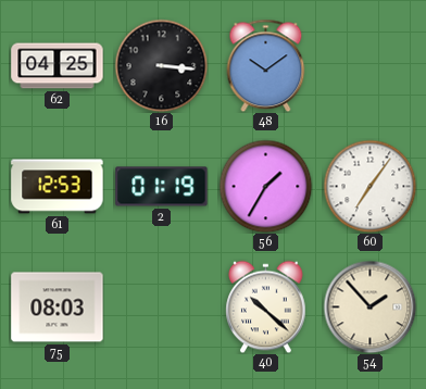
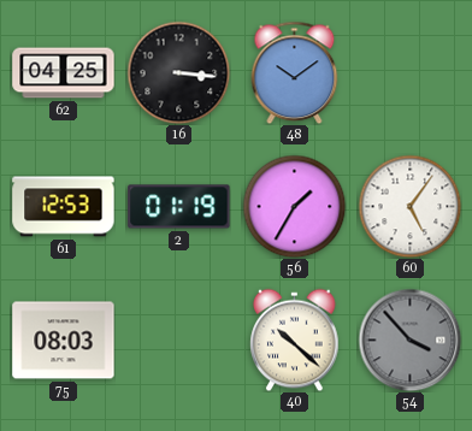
60: 7:06 -> 5:06 (409, 206)
54: 1:53 -> 3:53 (409, 340)
54 dial: cream -> grey (409, 340)
